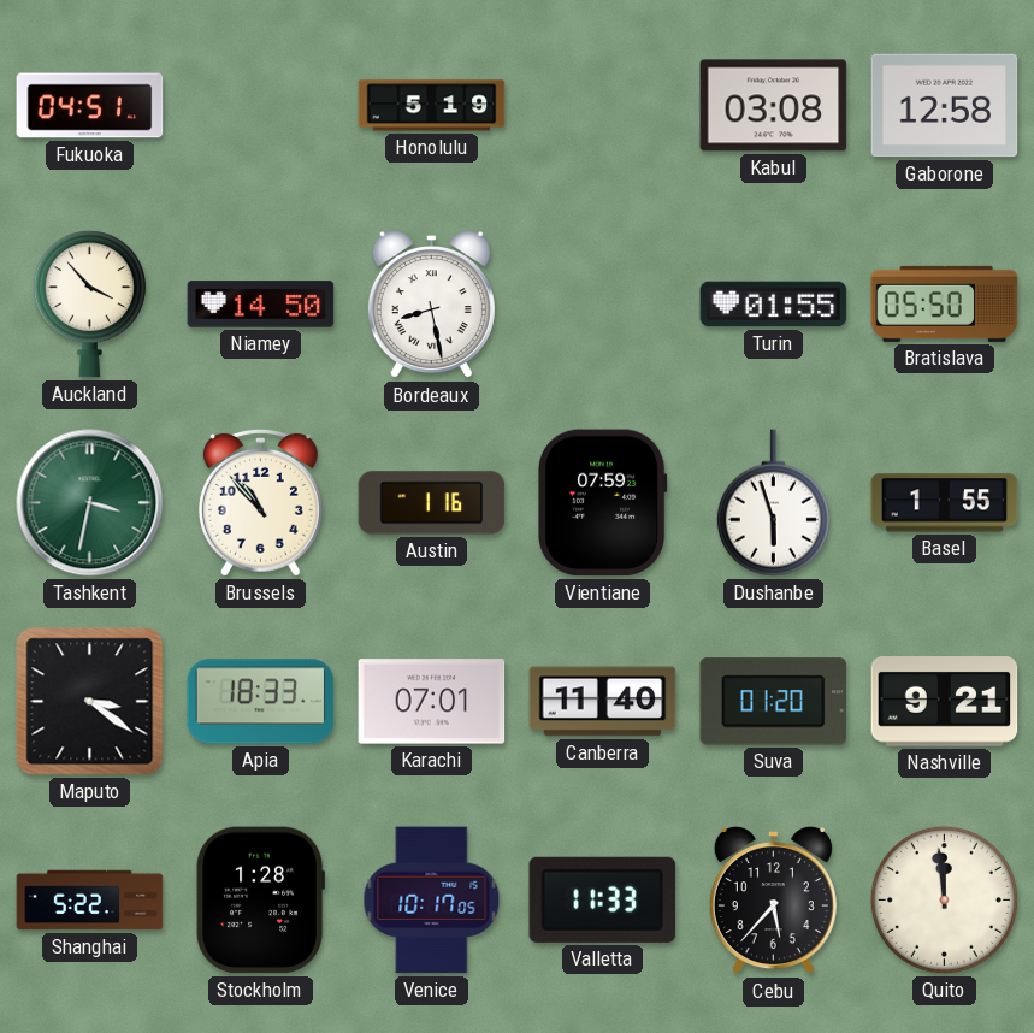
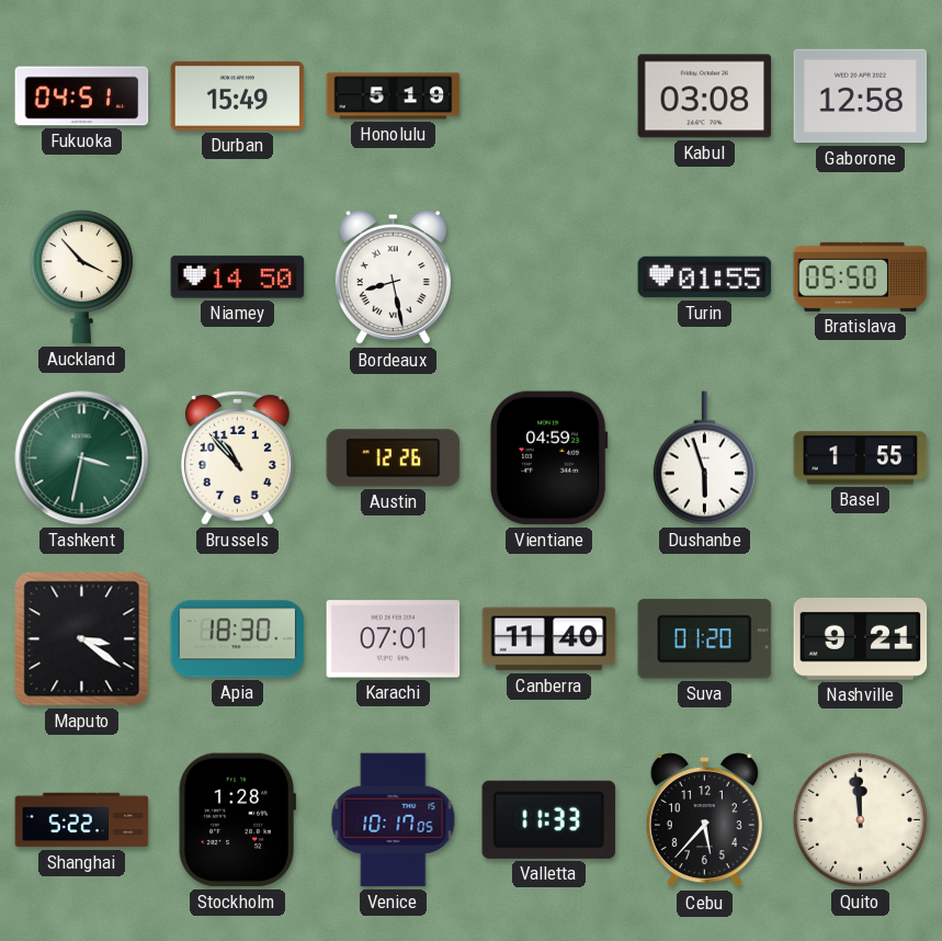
Durban: none -> 15:49 (238, 95)
Austin: 1:16 -> 12:26 (394, 458)
Vientiane: 07:59 -> 04:59 (549, 458)
Apia: 18:33 -> 18:30 (238, 639)
